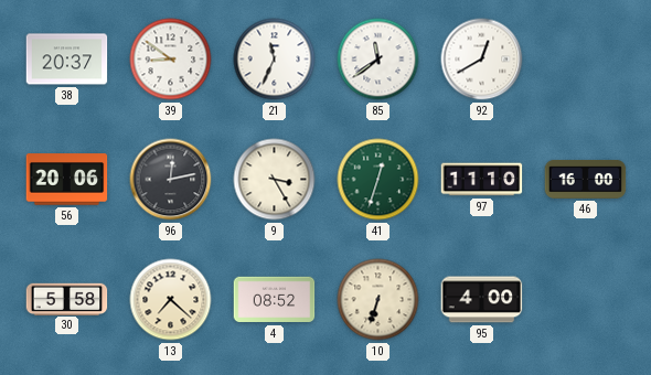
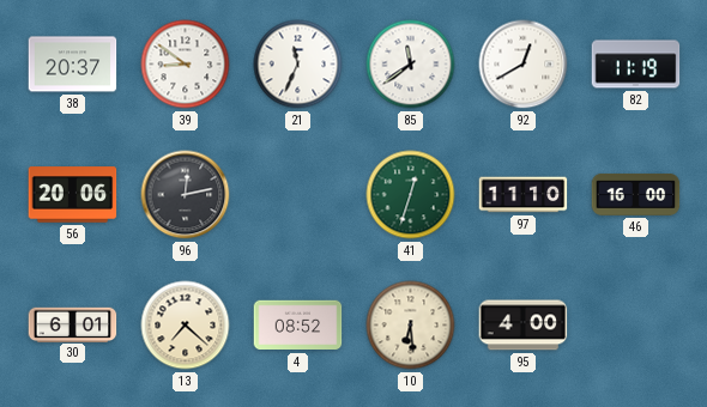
82: none -> 11:19 (636, 65)
9: 3:25 -> none (275, 180)
30: 5:58 -> 6:01 (73, 324)
10: 6:33 -> 6:29 (411, 326)
